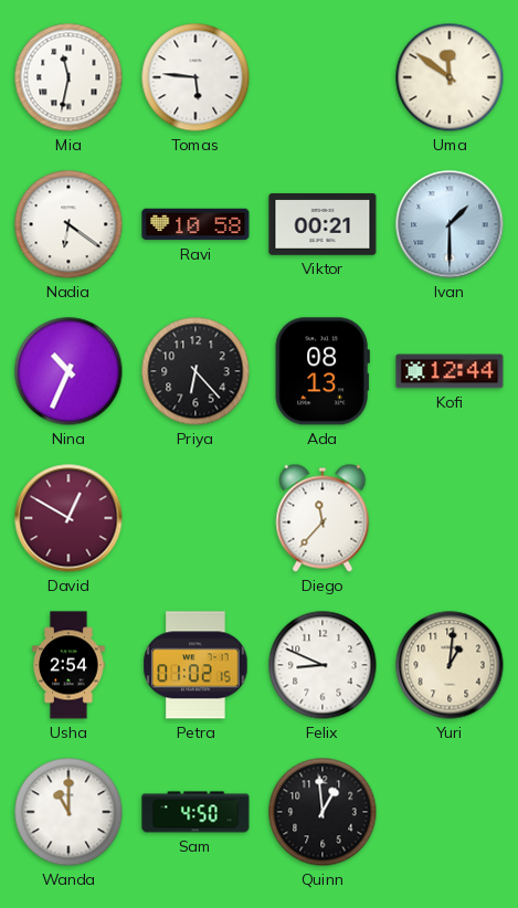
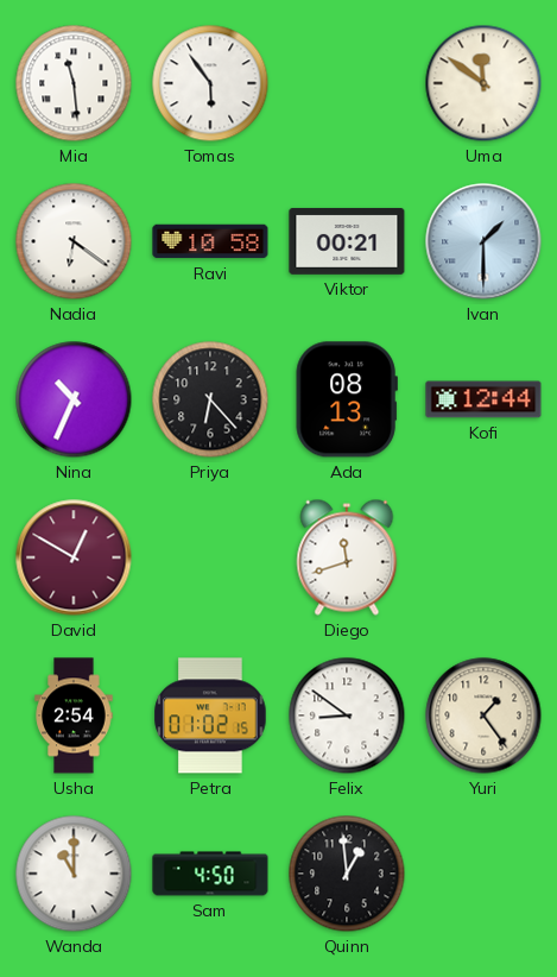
Mia: 11:32 -> 11:29 (74, 83)
Tomas: 5:46 -> 5:54 (210, 83)
Diego: 11:37 -> 11:42 (347, 557)
Felix: 8:49 -> 8:51 (347, 716)
Yuri: 1:01 -> 1:24 (483, 716)
